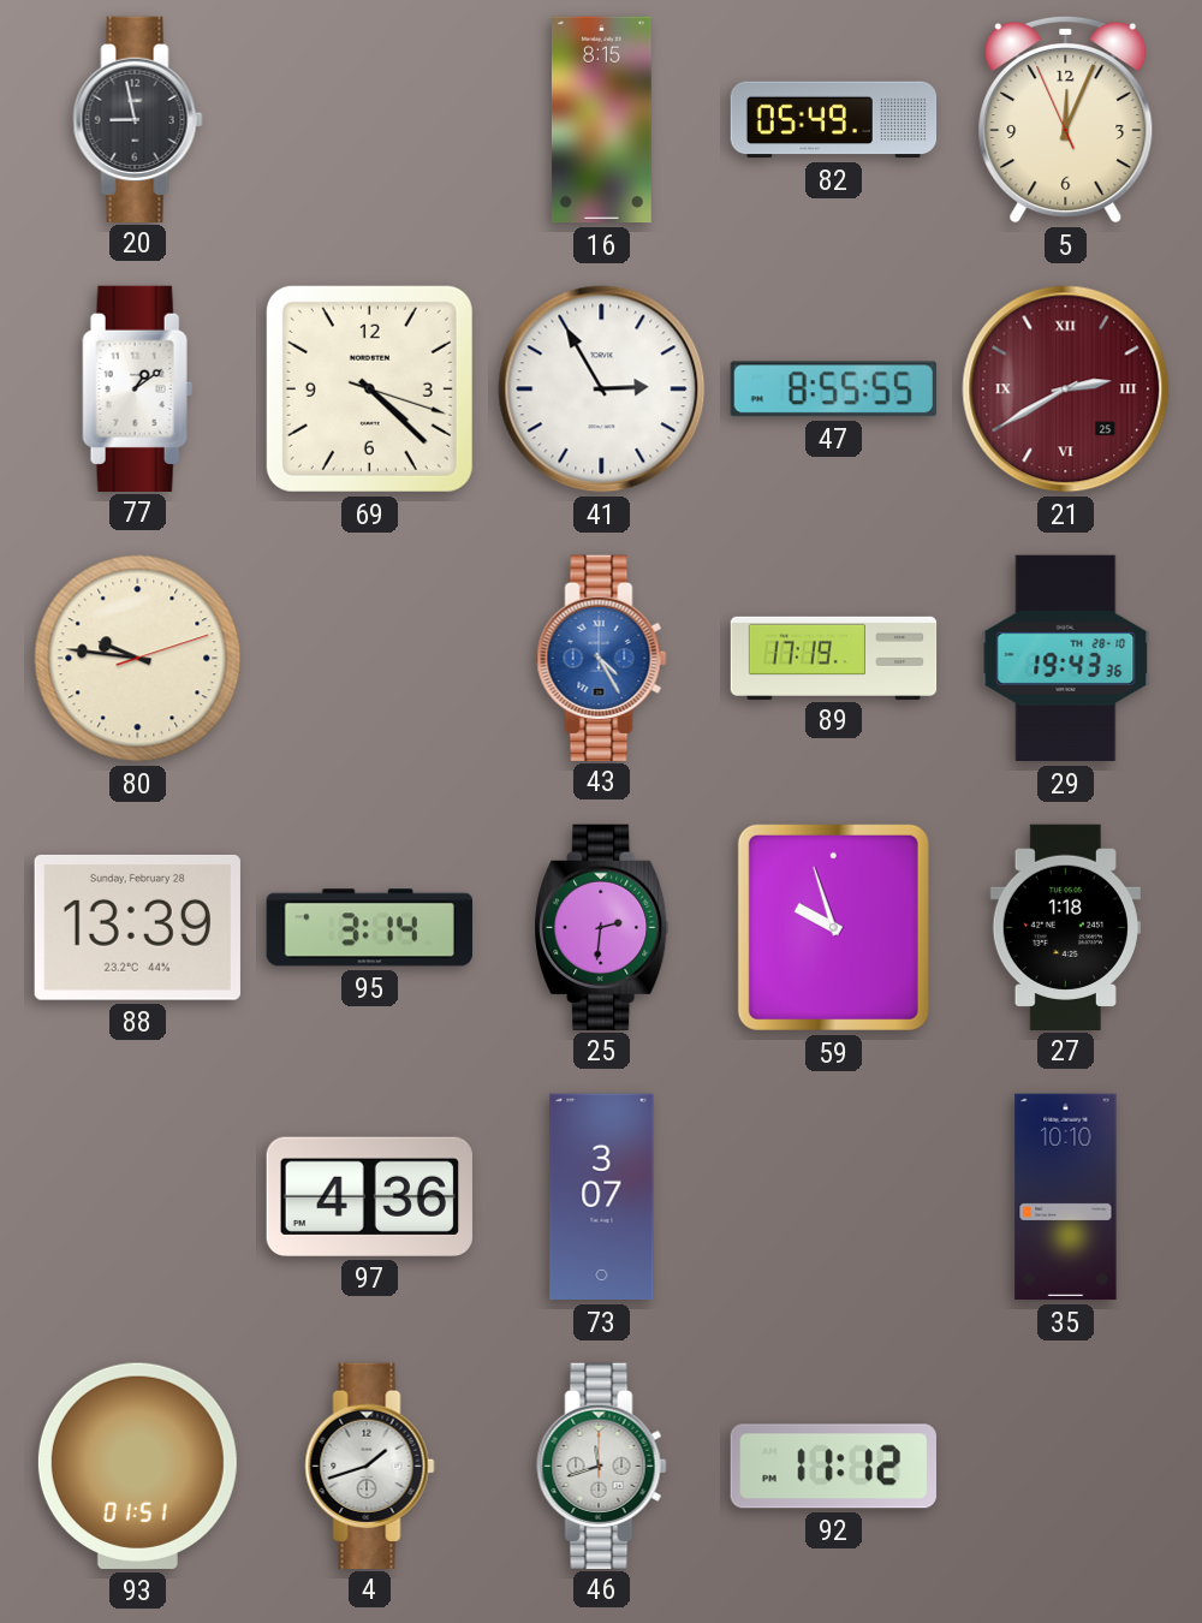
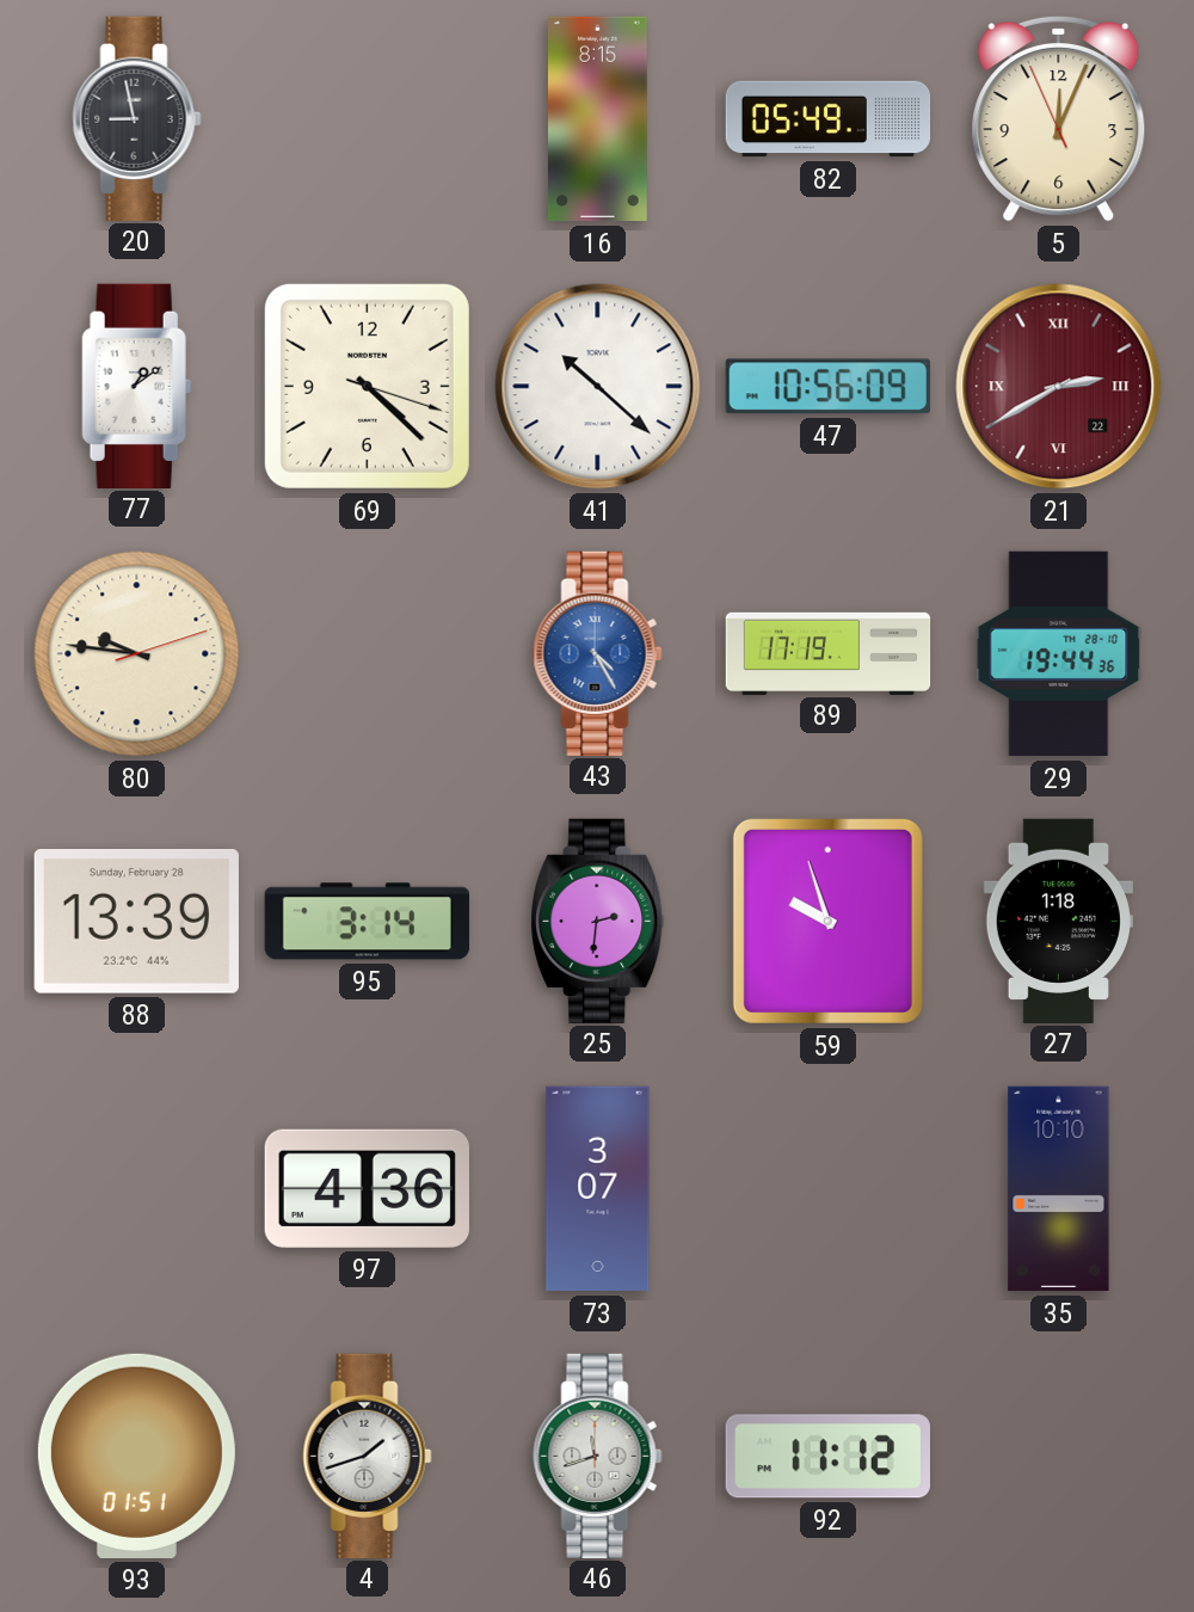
41: 2:55 -> 10:22 (598, 387)
47: 8:55 -> 10:56 (827, 387)
21 date: 25 -> 22 (1059, 387)
29: 19:43 -> 19:44 (1059, 654)
